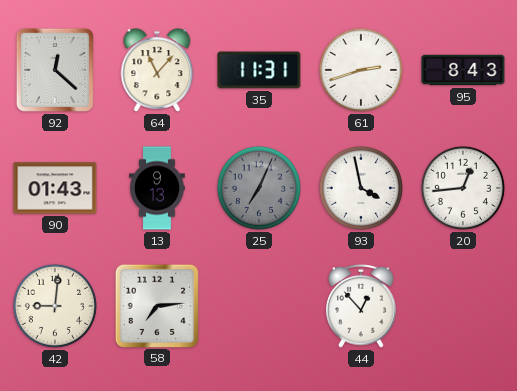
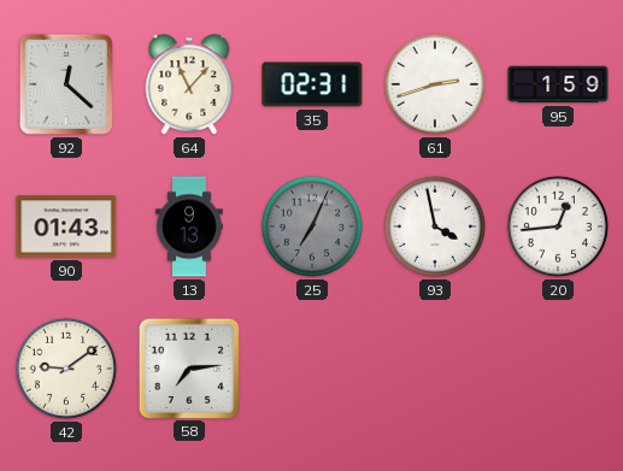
35: 11:31 -> 02:31 (312, 84)
95: 8:43 -> 1:59 (558, 84)
42: 9:01 -> 9:09 (66, 369)
44: 12:53 -> none (361, 306)
